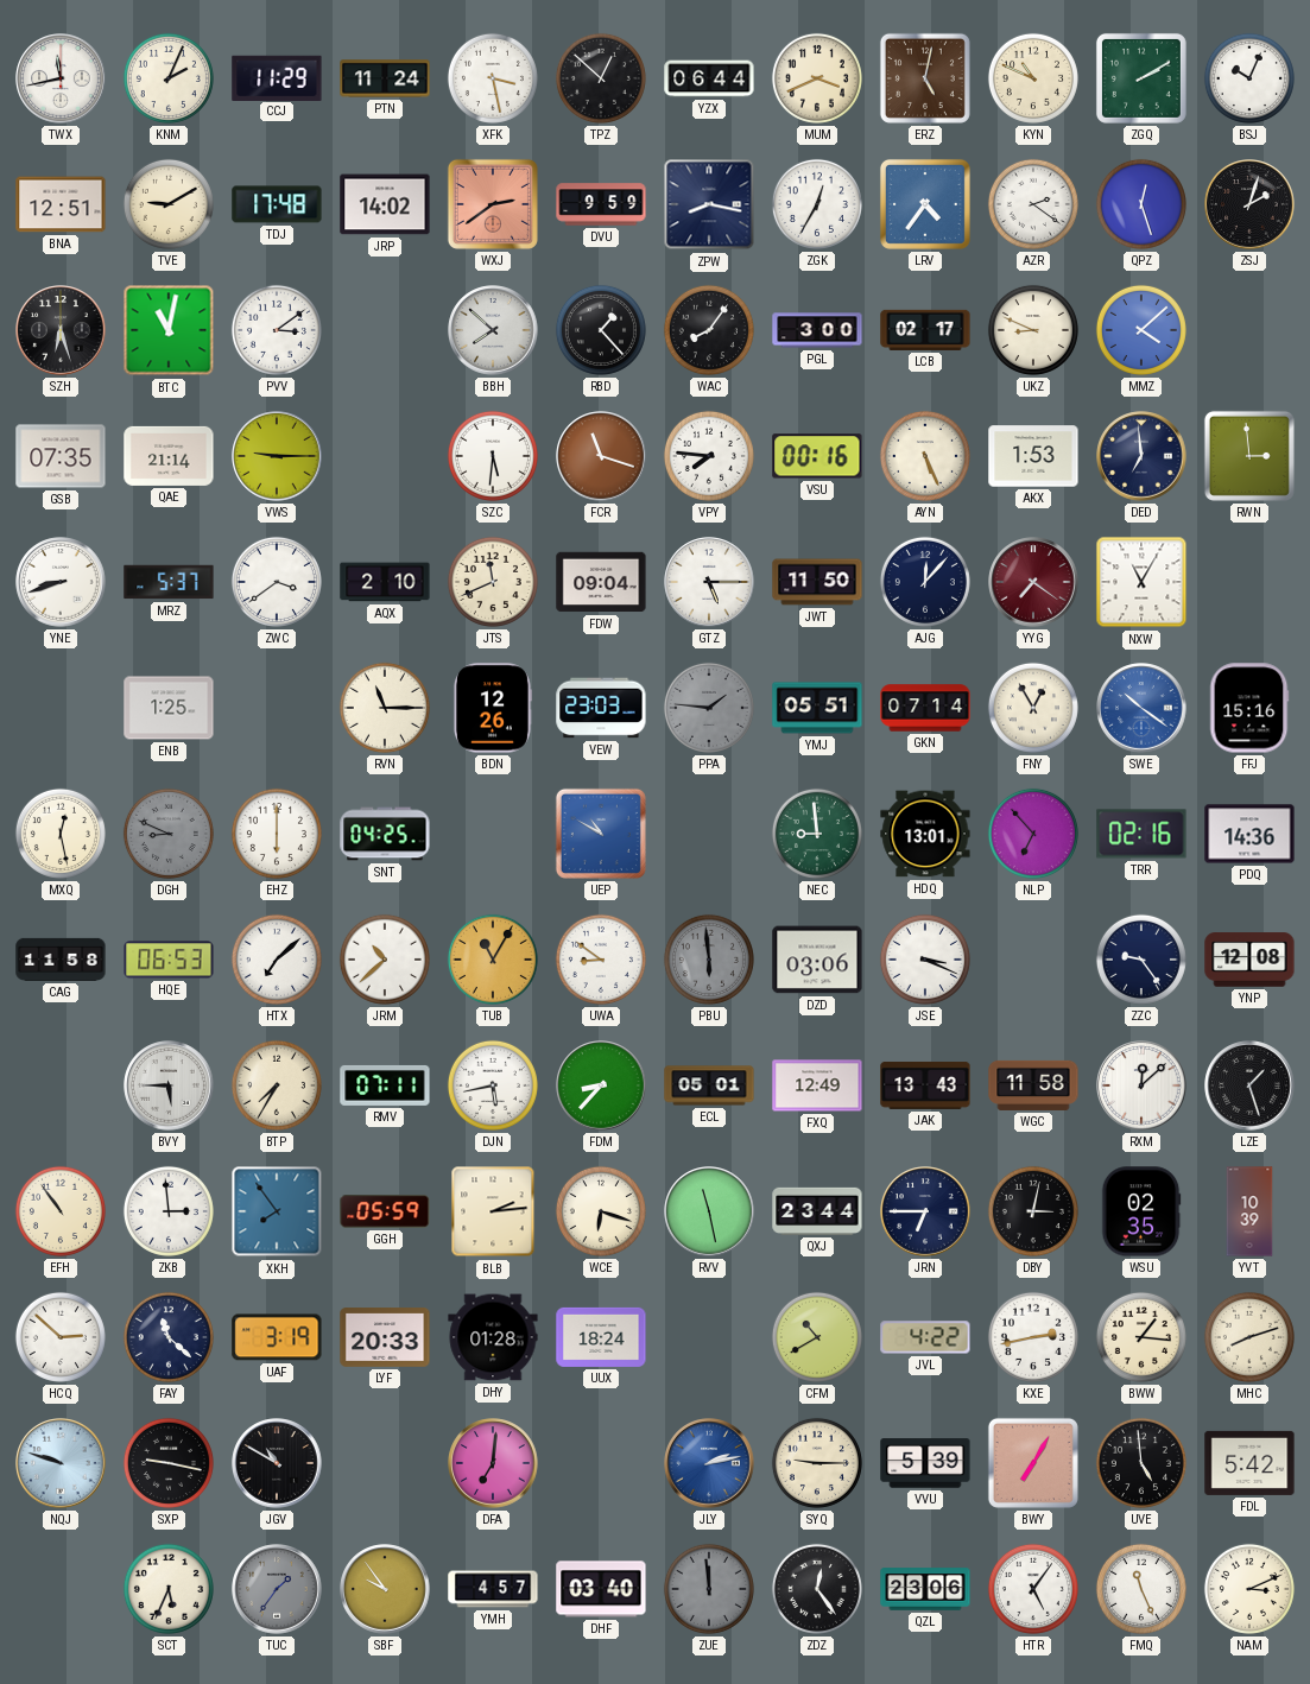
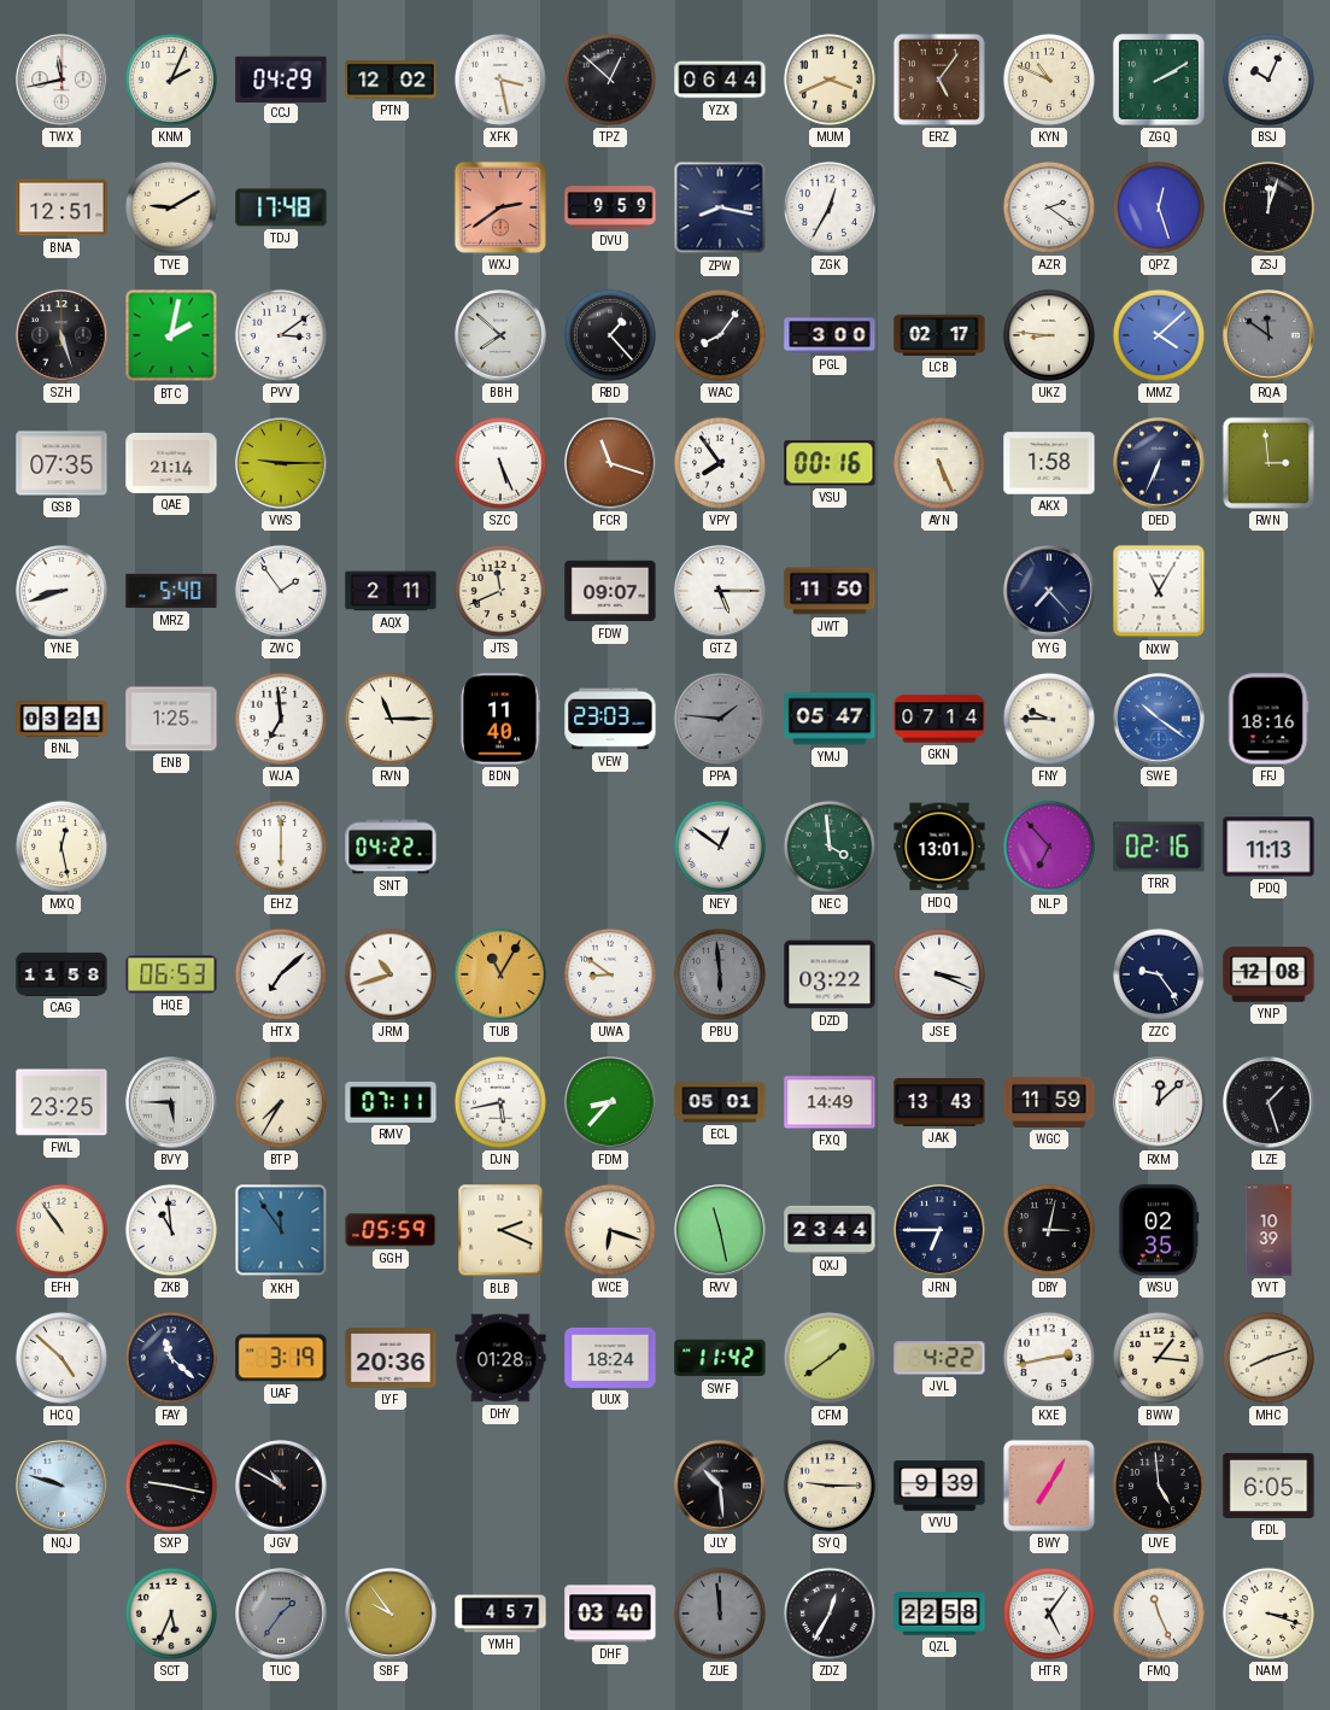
CCJ: 11:29 -> 04:29 (281, 78)
PTN: 11:24 -> 12:02 (391, 80)
ERZ: 5:02 -> 5:06 (939, 80)
JRP: 14:02 -> none (385, 204)
LRV: 4:36 -> none (925, 204)
ZSJ: 2:03 -> 12:03 (1269, 207)
SZH: 6:27 -> 5:27 (61, 335)
BTC: 11:02 -> 2:02 (171, 335)
UKZ: 8:49 -> 8:46 (1049, 335)
RQA: none -> 11:51 (1269, 335)
SZC: 5:31 -> 5:26 (500, 463)
VPY: 7:46 -> 7:54 (720, 463)
AKX: 1:53 -> 1:58 (1049, 463)
DED: 6:59 -> 6:34 (1159, 463)
MRZ: 5:37 -> 5:40 (171, 591)
ZWC: 3:39 -> 1:54 (281, 591)
AQX: 2:10 -> 2:11 (391, 591)
FDW: 09:04 -> 09:07 (610, 591)
AJG: 12:07 -> none (925, 582)
YYG: 7:21 -> 7:23 (1049, 591)
YYG dial: burgundy -> navy (1049, 591)
BNL: none -> 03:21 (61, 719)
WJA: none -> 6:59 (281, 719)
BDN: 12:26 -> 11:40 (499, 719)
YMJ: 05:51 -> 05:47 (830, 719)
FNY: 12:55 -> 9:45 (1049, 719)
FFJ: 15:16 -> 18:16 (1269, 719)
DGH: 8:49 -> none (169, 834)
SNT: 04:25 -> 04:22 (391, 847)
UEP: 10:50 -> none (601, 834)
NEY: none -> 12:51 (720, 847)
NEC: 8:59 -> 3:59 (830, 847)
PDQ: 14:36 -> 11:13 (1269, 847)
JRM: 10:38 -> 10:42 (391, 974)
DZD: 03:06 -> 03:22 (830, 974)
FWL: none -> 23:25 (61, 1102)
FXQ: 12:49 -> 14:49 (830, 1102)
WGC: 11:58 -> 11:59 (1049, 1102)
ZKB: 2:59 -> 10:59 (171, 1230)
XKH: 7:54 -> 11:54 (281, 1230)
BLB: 2:14 -> 2:19 (500, 1230)
HCQ: 2:52 -> 4:52 (61, 1358)
LYF: 20:33 -> 20:36 (391, 1358)
SWF: none -> 11:42 (720, 1358)
CFM: 10:40 -> 1:39 (830, 1358)
DFA: 7:01 -> none (493, 1463)
JLY: 2:13 -> 10:29 (720, 1486)
JLY dial: blue -> black (720, 1486)
VVU: 5:39 -> 9:39 (939, 1486)
FDL: 5:42 -> 6:05 (1269, 1486)
ZDZ: 12:24 -> 12:35 (830, 1614)
QZL: 23:06 -> 22:58 (939, 1614)
NAM: 3:11 -> 3:18 (1269, 1614)
